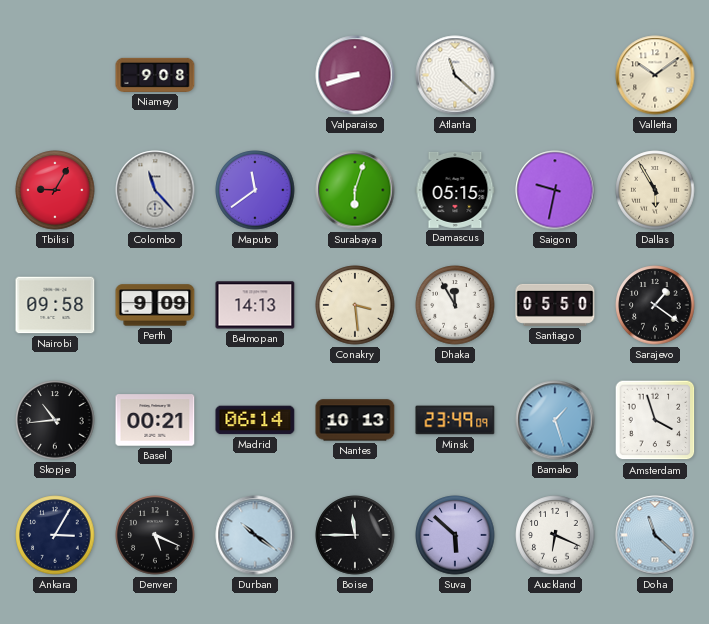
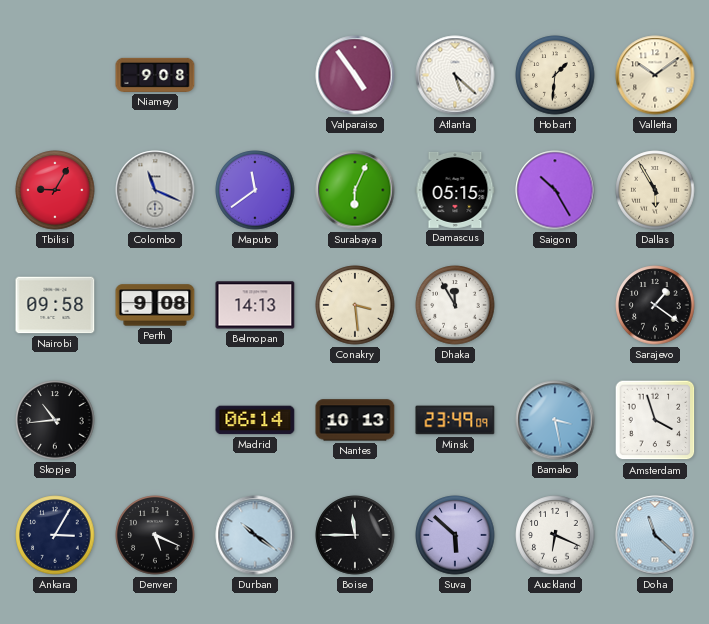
Valparaiso: 8:42 -> 4:54 (355, 75)
Atlanta: 11:22 -> 5:22 (455, 75)
Hobart: none -> 1:31 (555, 75)
Colombo: 11:23 -> 11:19 (155, 190)
Surabaya: 6:03 -> 6:04 (355, 190)
Saigon: 9:32 -> 10:25 (555, 190)
Perth: 9:09 -> 9:08 (155, 305)
Santiago: 05:50 -> none (555, 305)
Basel: 00:21 -> none (155, 420)
Bamako: 1:27 -> 3:28 (555, 420)
